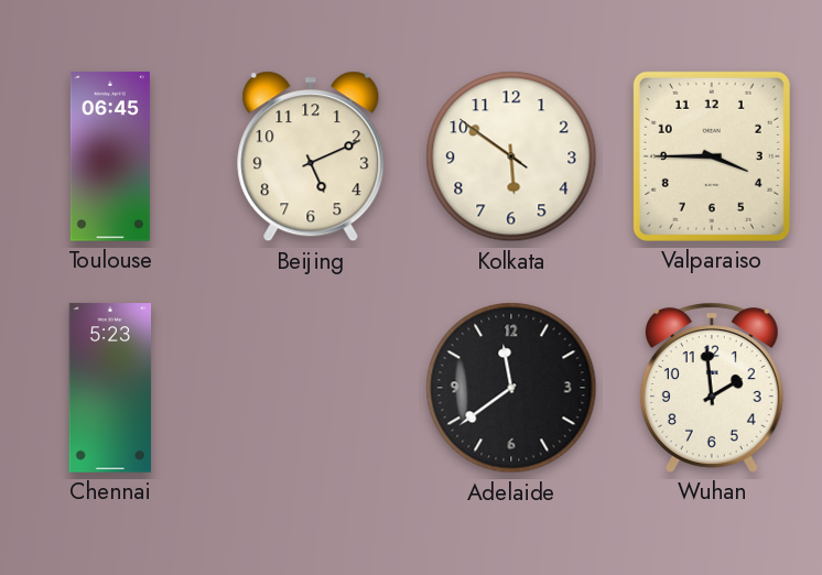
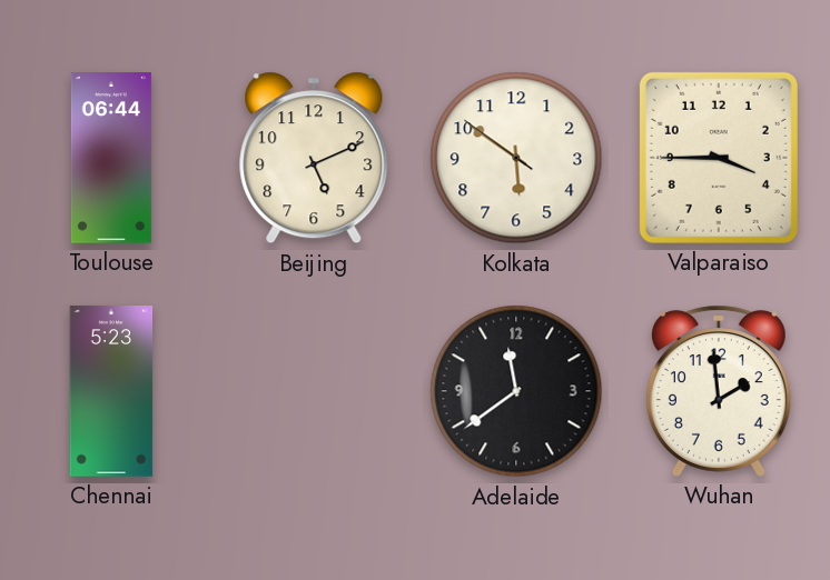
Toulouse: 06:45 -> 06:44 (111, 158)
